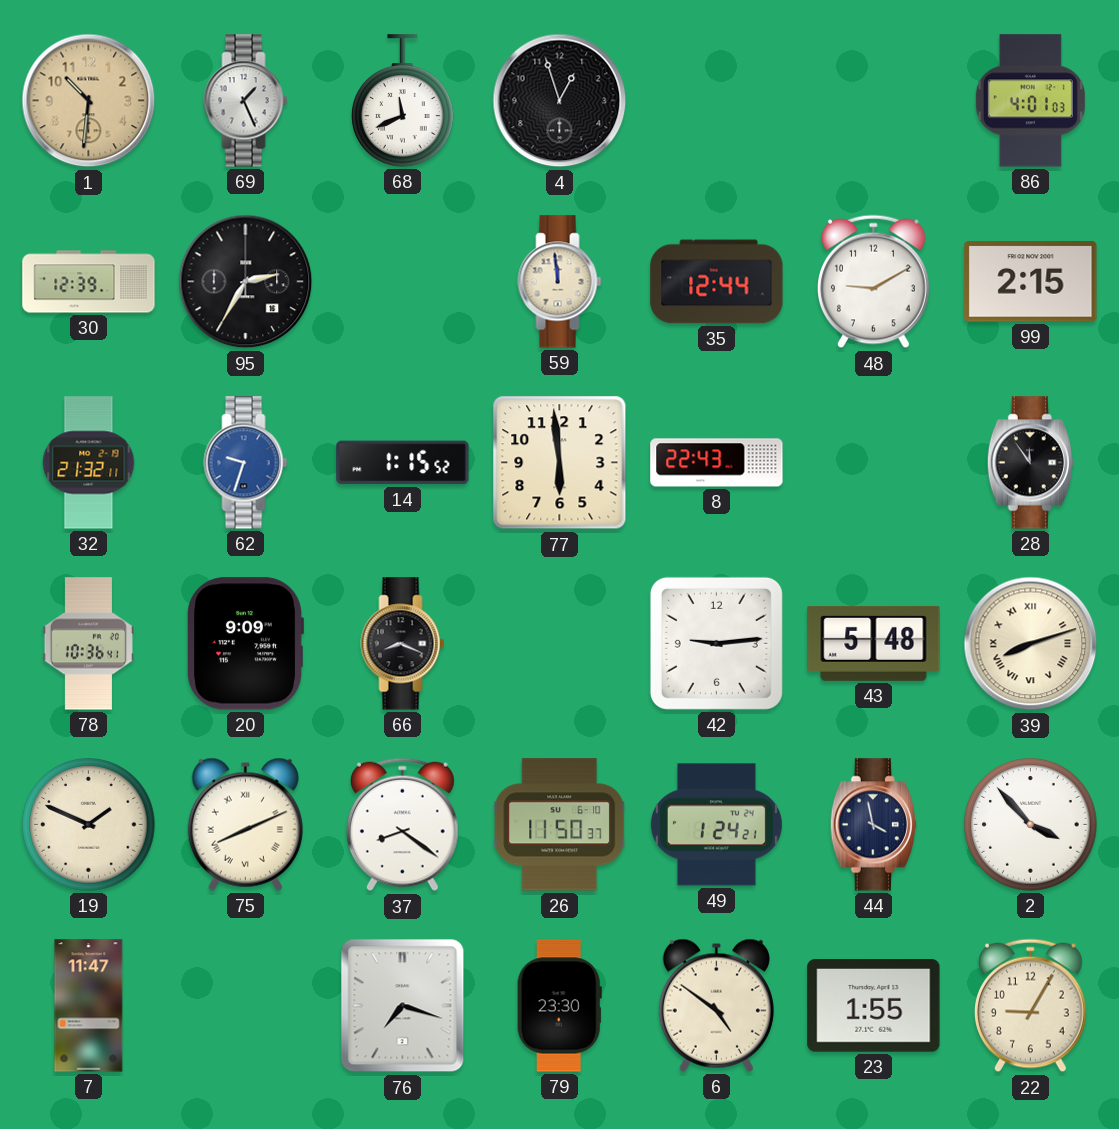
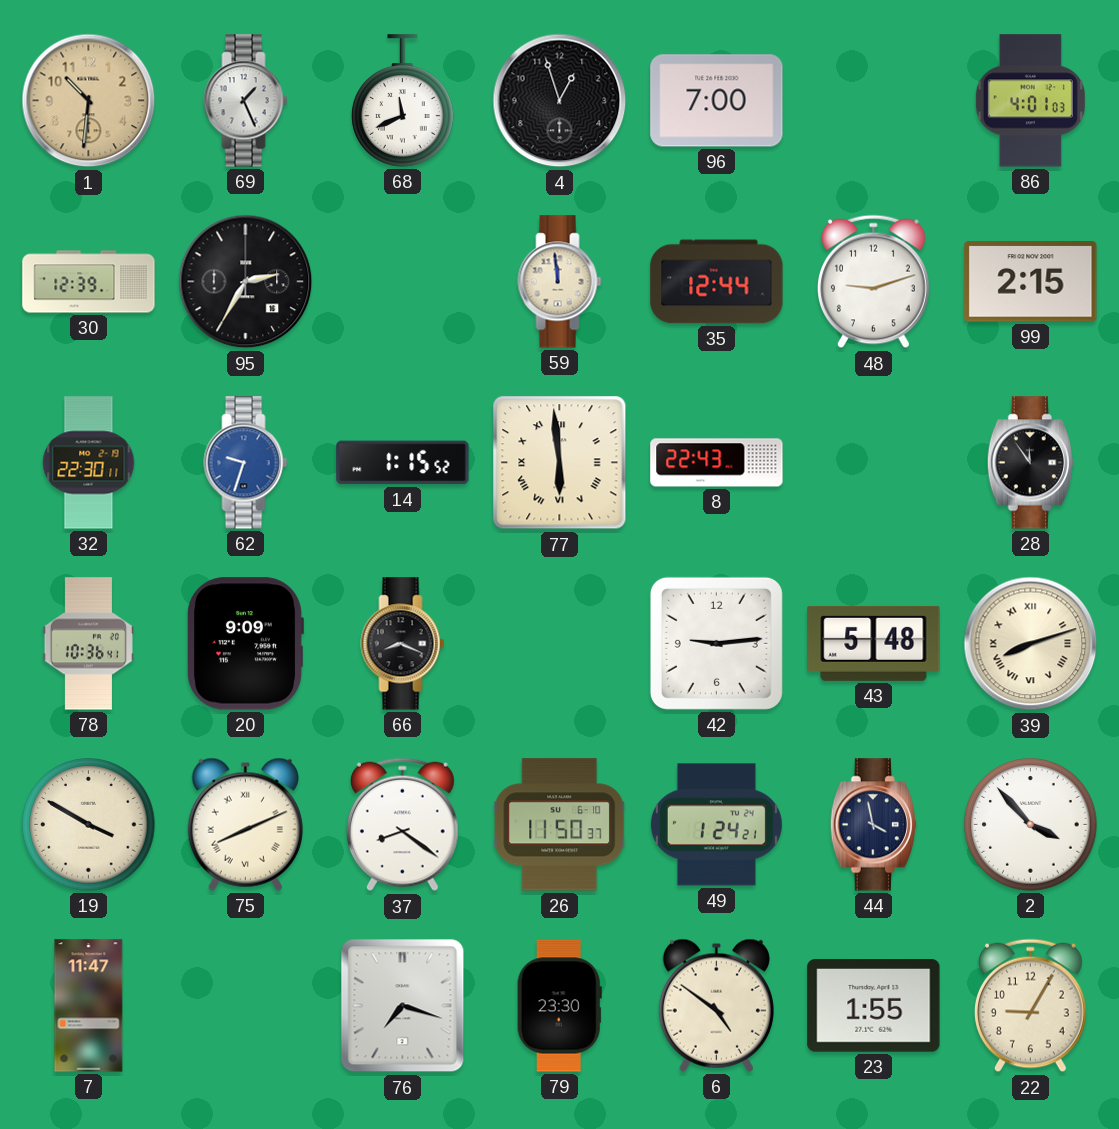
96: none -> 7:00 (717, 101)
48: 9:10 -> 9:12 (873, 282)
32: 21:32 -> 22:30 (89, 463)
77 numerals: Arabic -> Roman (560, 463)
19: 1:49 -> 3:50 (89, 825)
